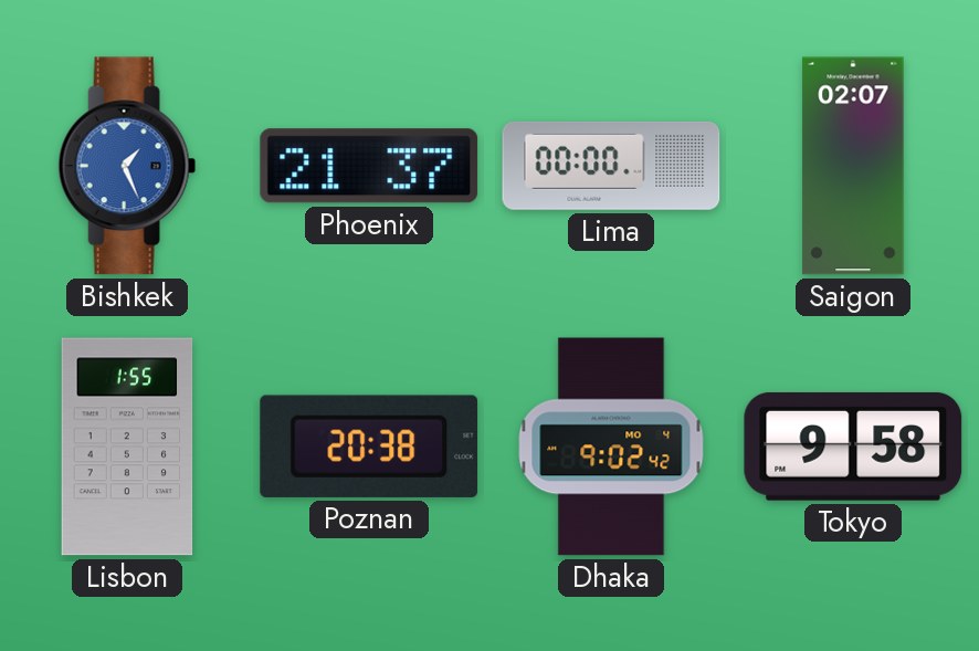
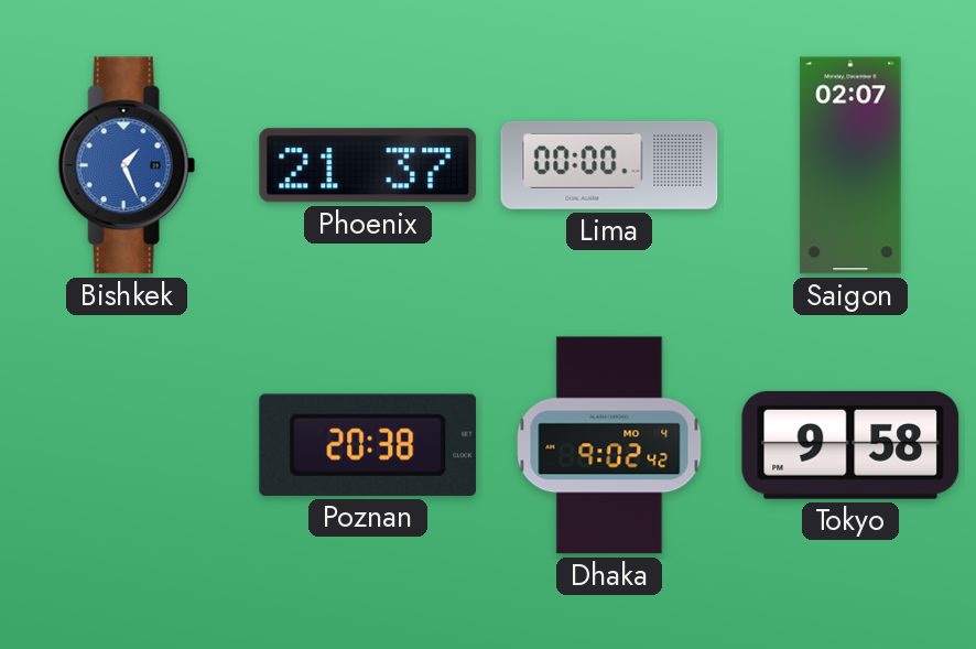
Lisbon: 1:55 -> none (127, 447)
